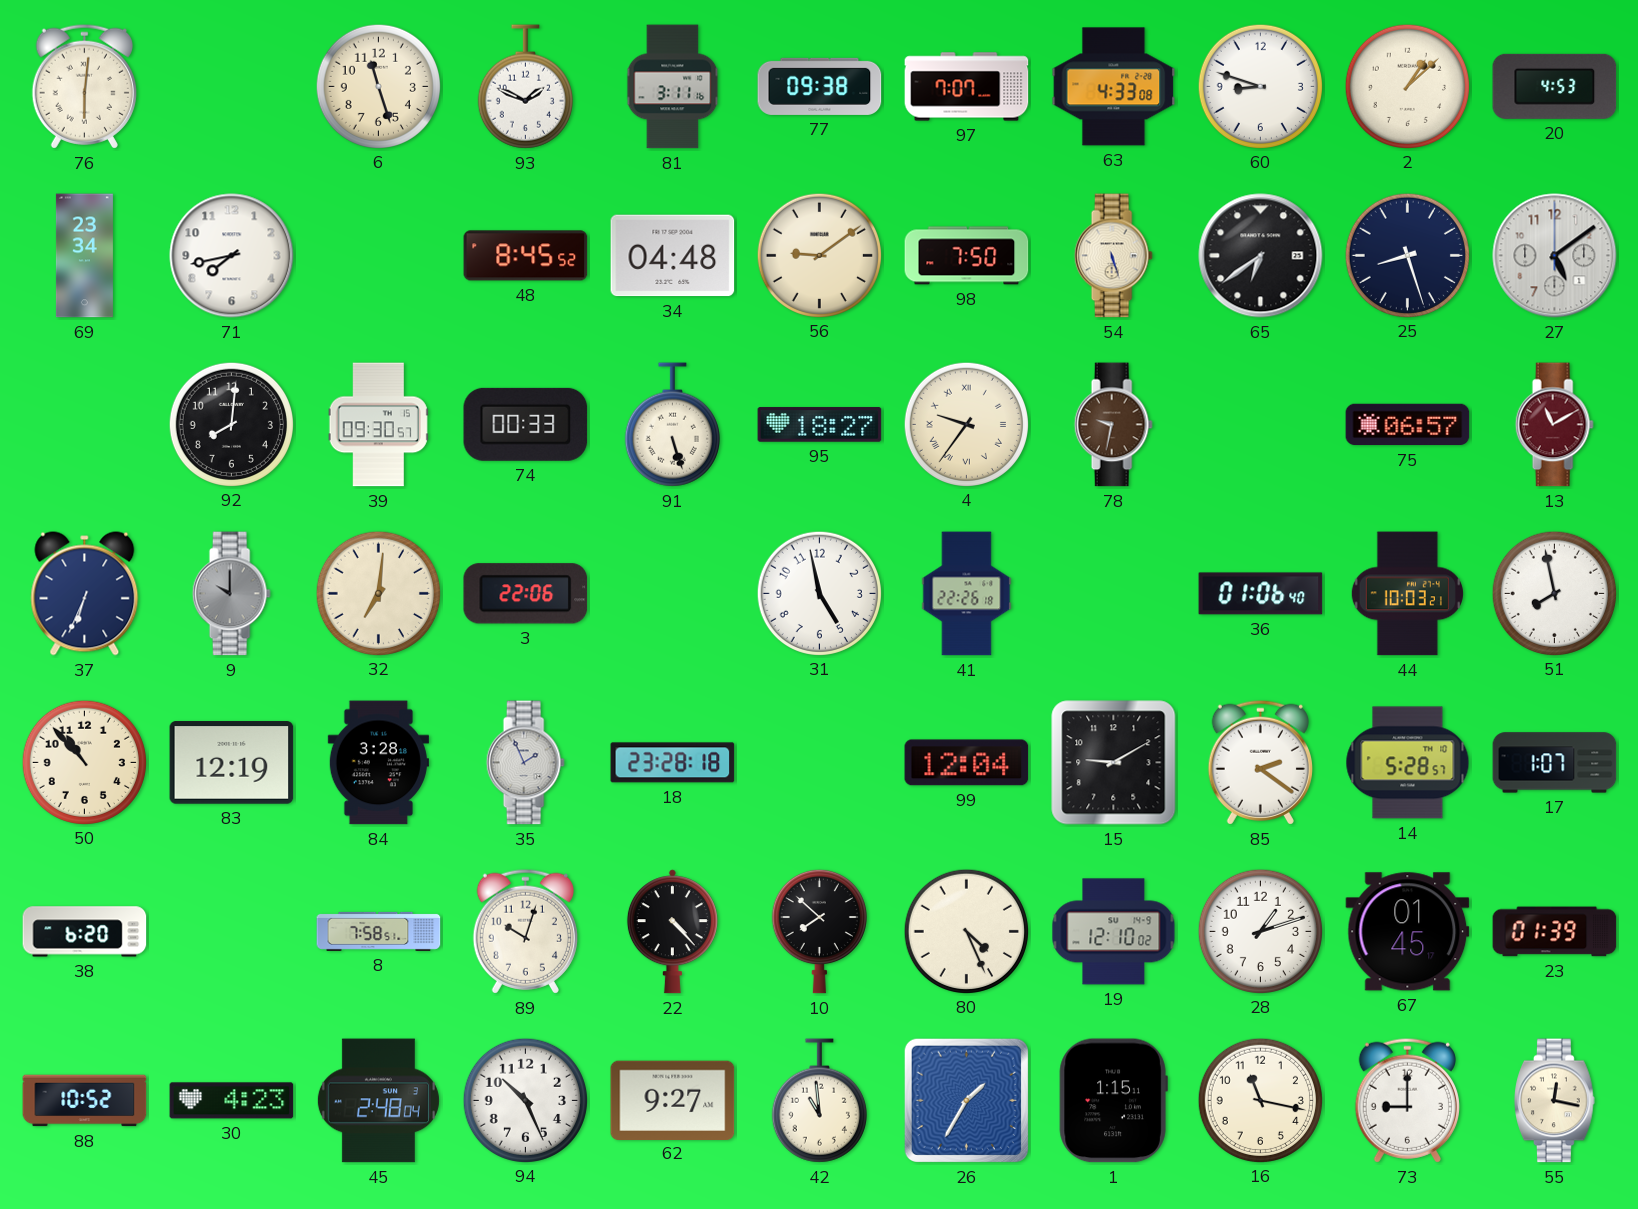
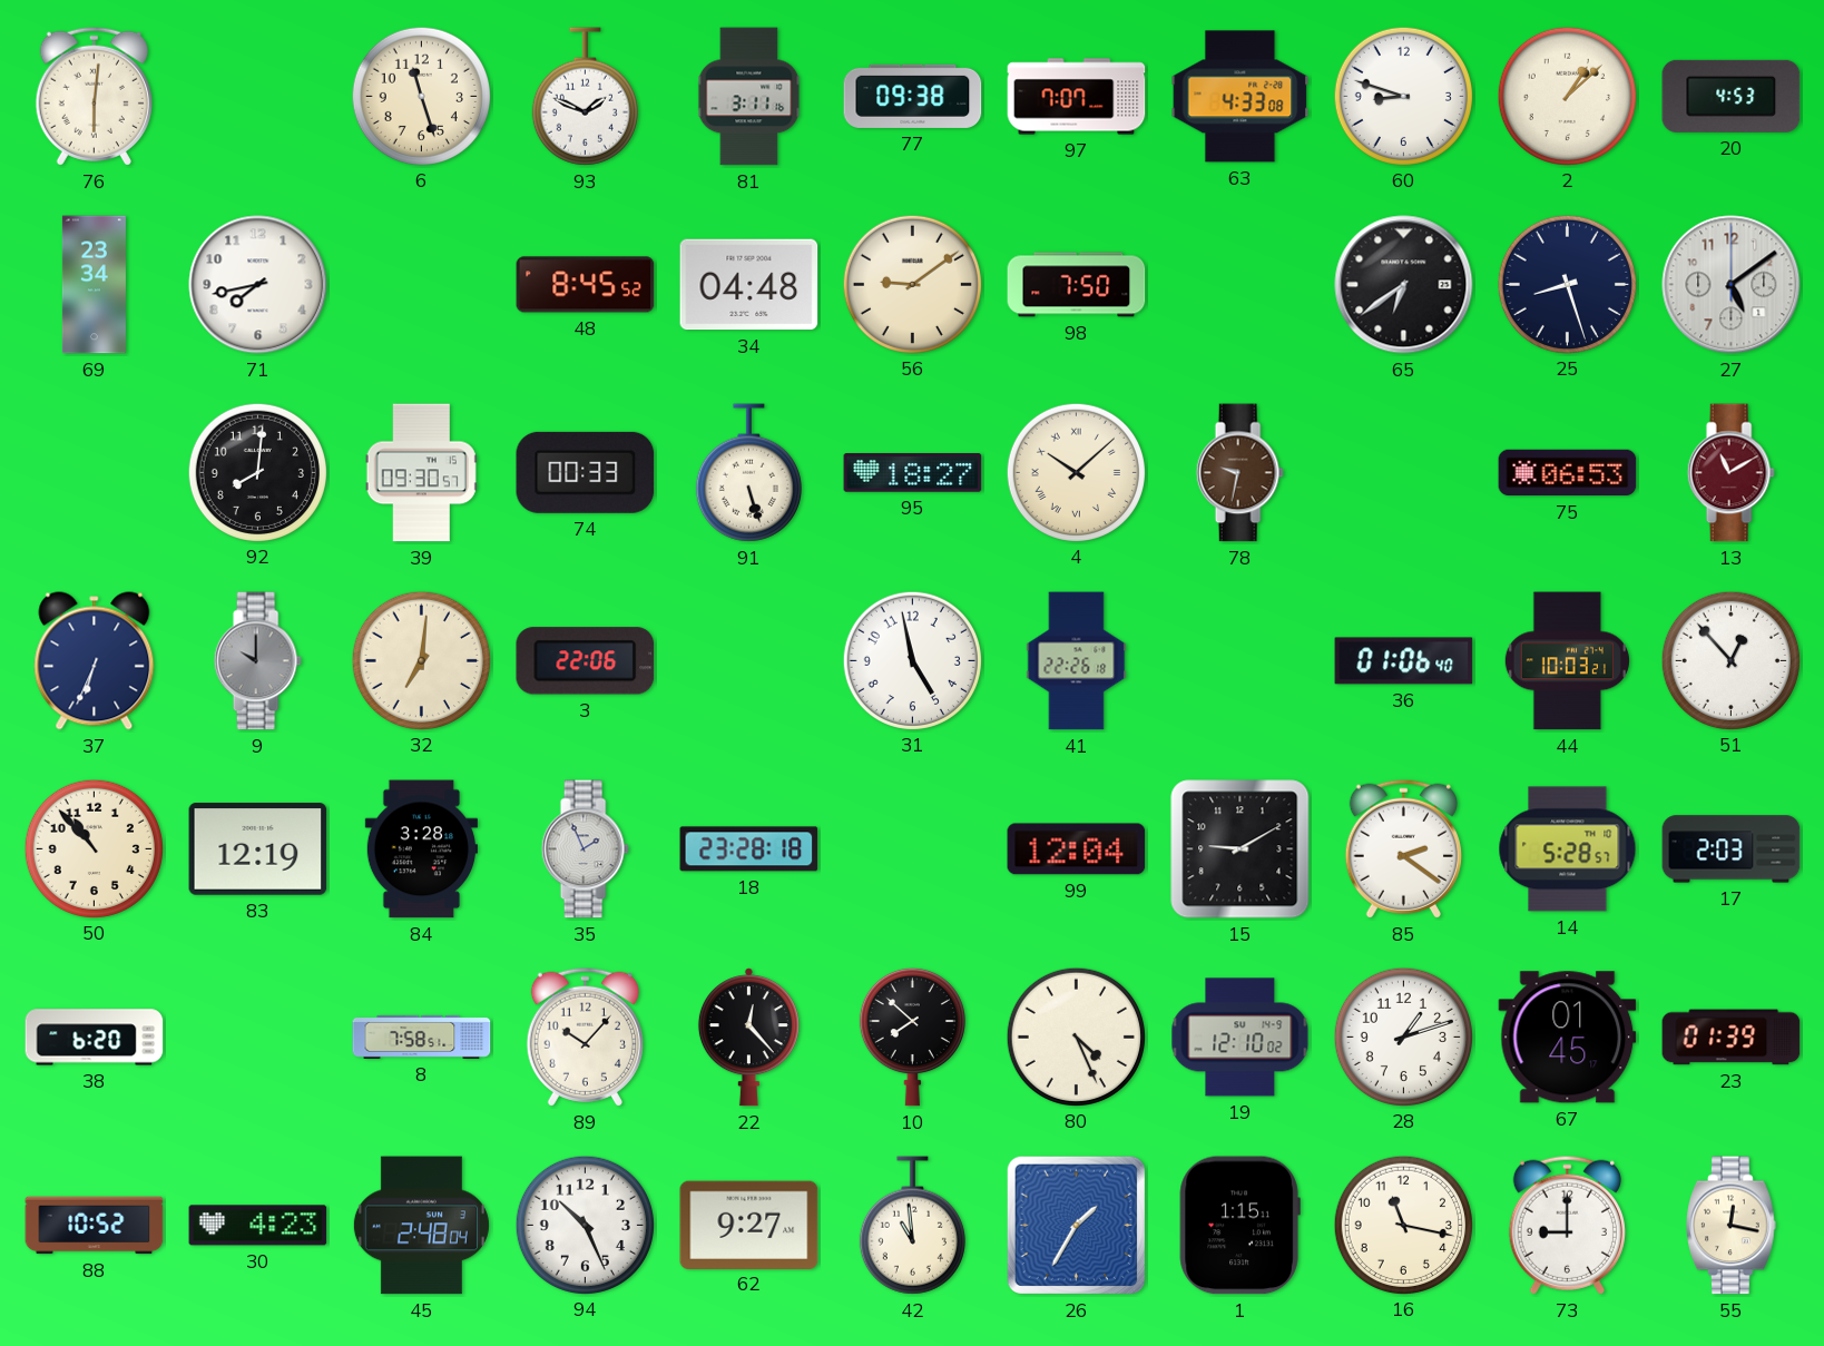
54: 5:27 -> none (1113, 256)
4: 9:36 -> 10:08 (1076, 472)
75: 06:57 -> 06:53 (1568, 473)
51: 7:58 -> 12:53 (1730, 660)
17: 1:07 -> 2:03 (1732, 849)
89: 10:03 -> 10:07 (585, 1036)
22: 4:23 -> 12:23 (748, 1038)
